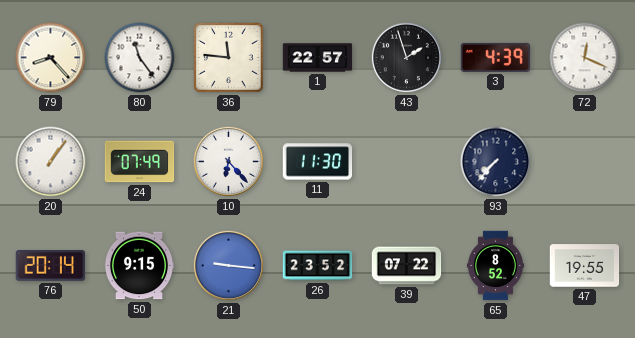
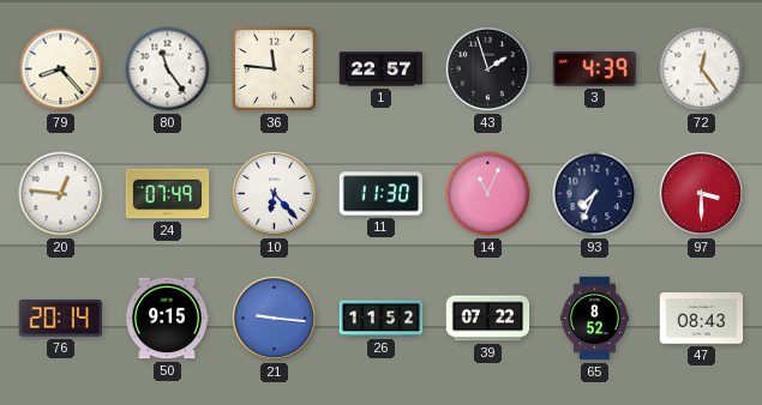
72: 12:19 -> 12:24 (702, 69)
20: 1:06 -> 12:46 (61, 194)
14: none -> 11:04 (488, 194)
93: 7:37 -> 7:34 (595, 194)
97: none -> 3:30 (701, 193)
26: 23:52 -> 11:52 (382, 319)
47: 19:55 -> 08:43 (702, 319)
